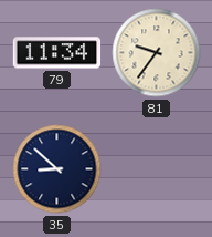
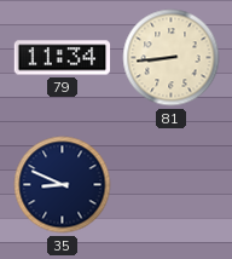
81: 9:36 -> 8:44 (172, 58)
35: 8:52 -> 8:49 (63, 185)
